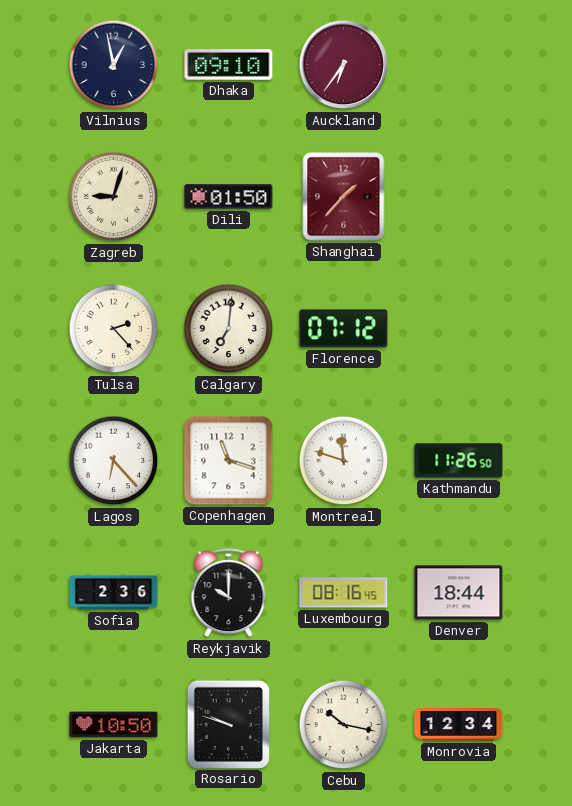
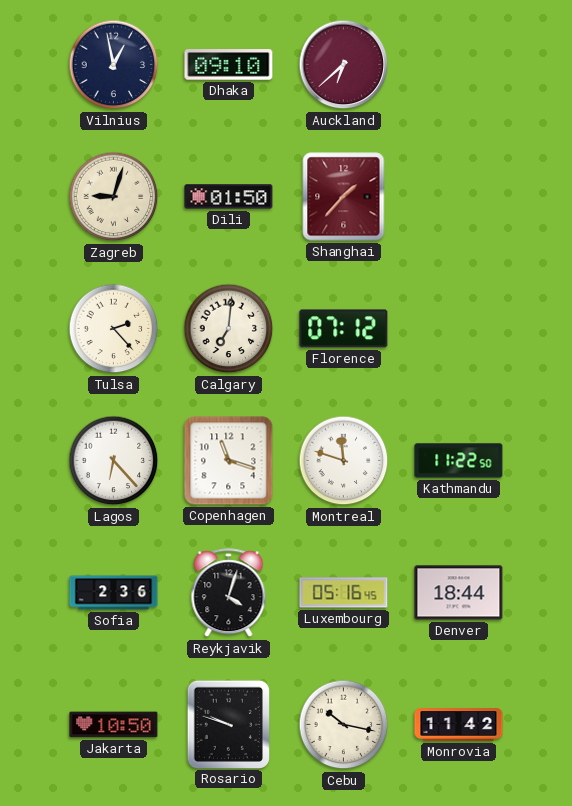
Auckland: 6:36 -> 6:38 (344, 65)
Kathmandu: 11:26 -> 11:22 (459, 461)
Reykjavik: 10:00 -> 4:03 (229, 593)
Luxembourg: 08:16 -> 05:16 (344, 593)
Monrovia: 12:34 -> 11:42 (459, 725)
